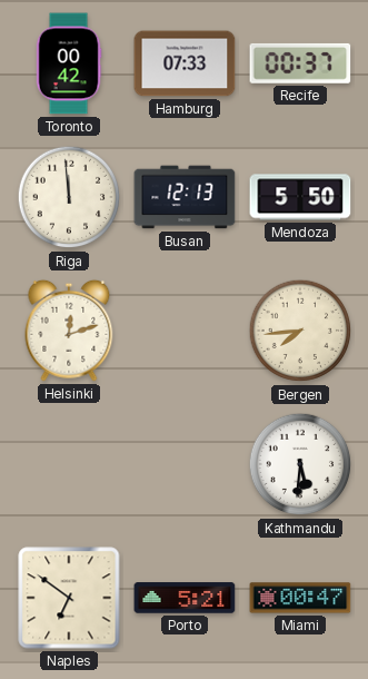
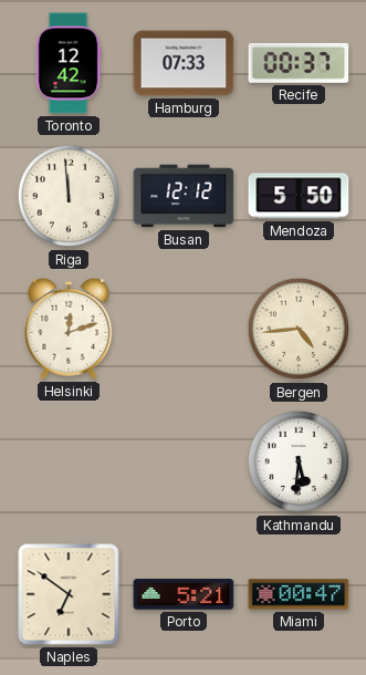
Toronto: 00:42 -> 12:42 (69, 63)
Busan: 12:13 -> 12:12 (184, 196)
Bergen: 7:44 -> 4:44 (299, 329)
